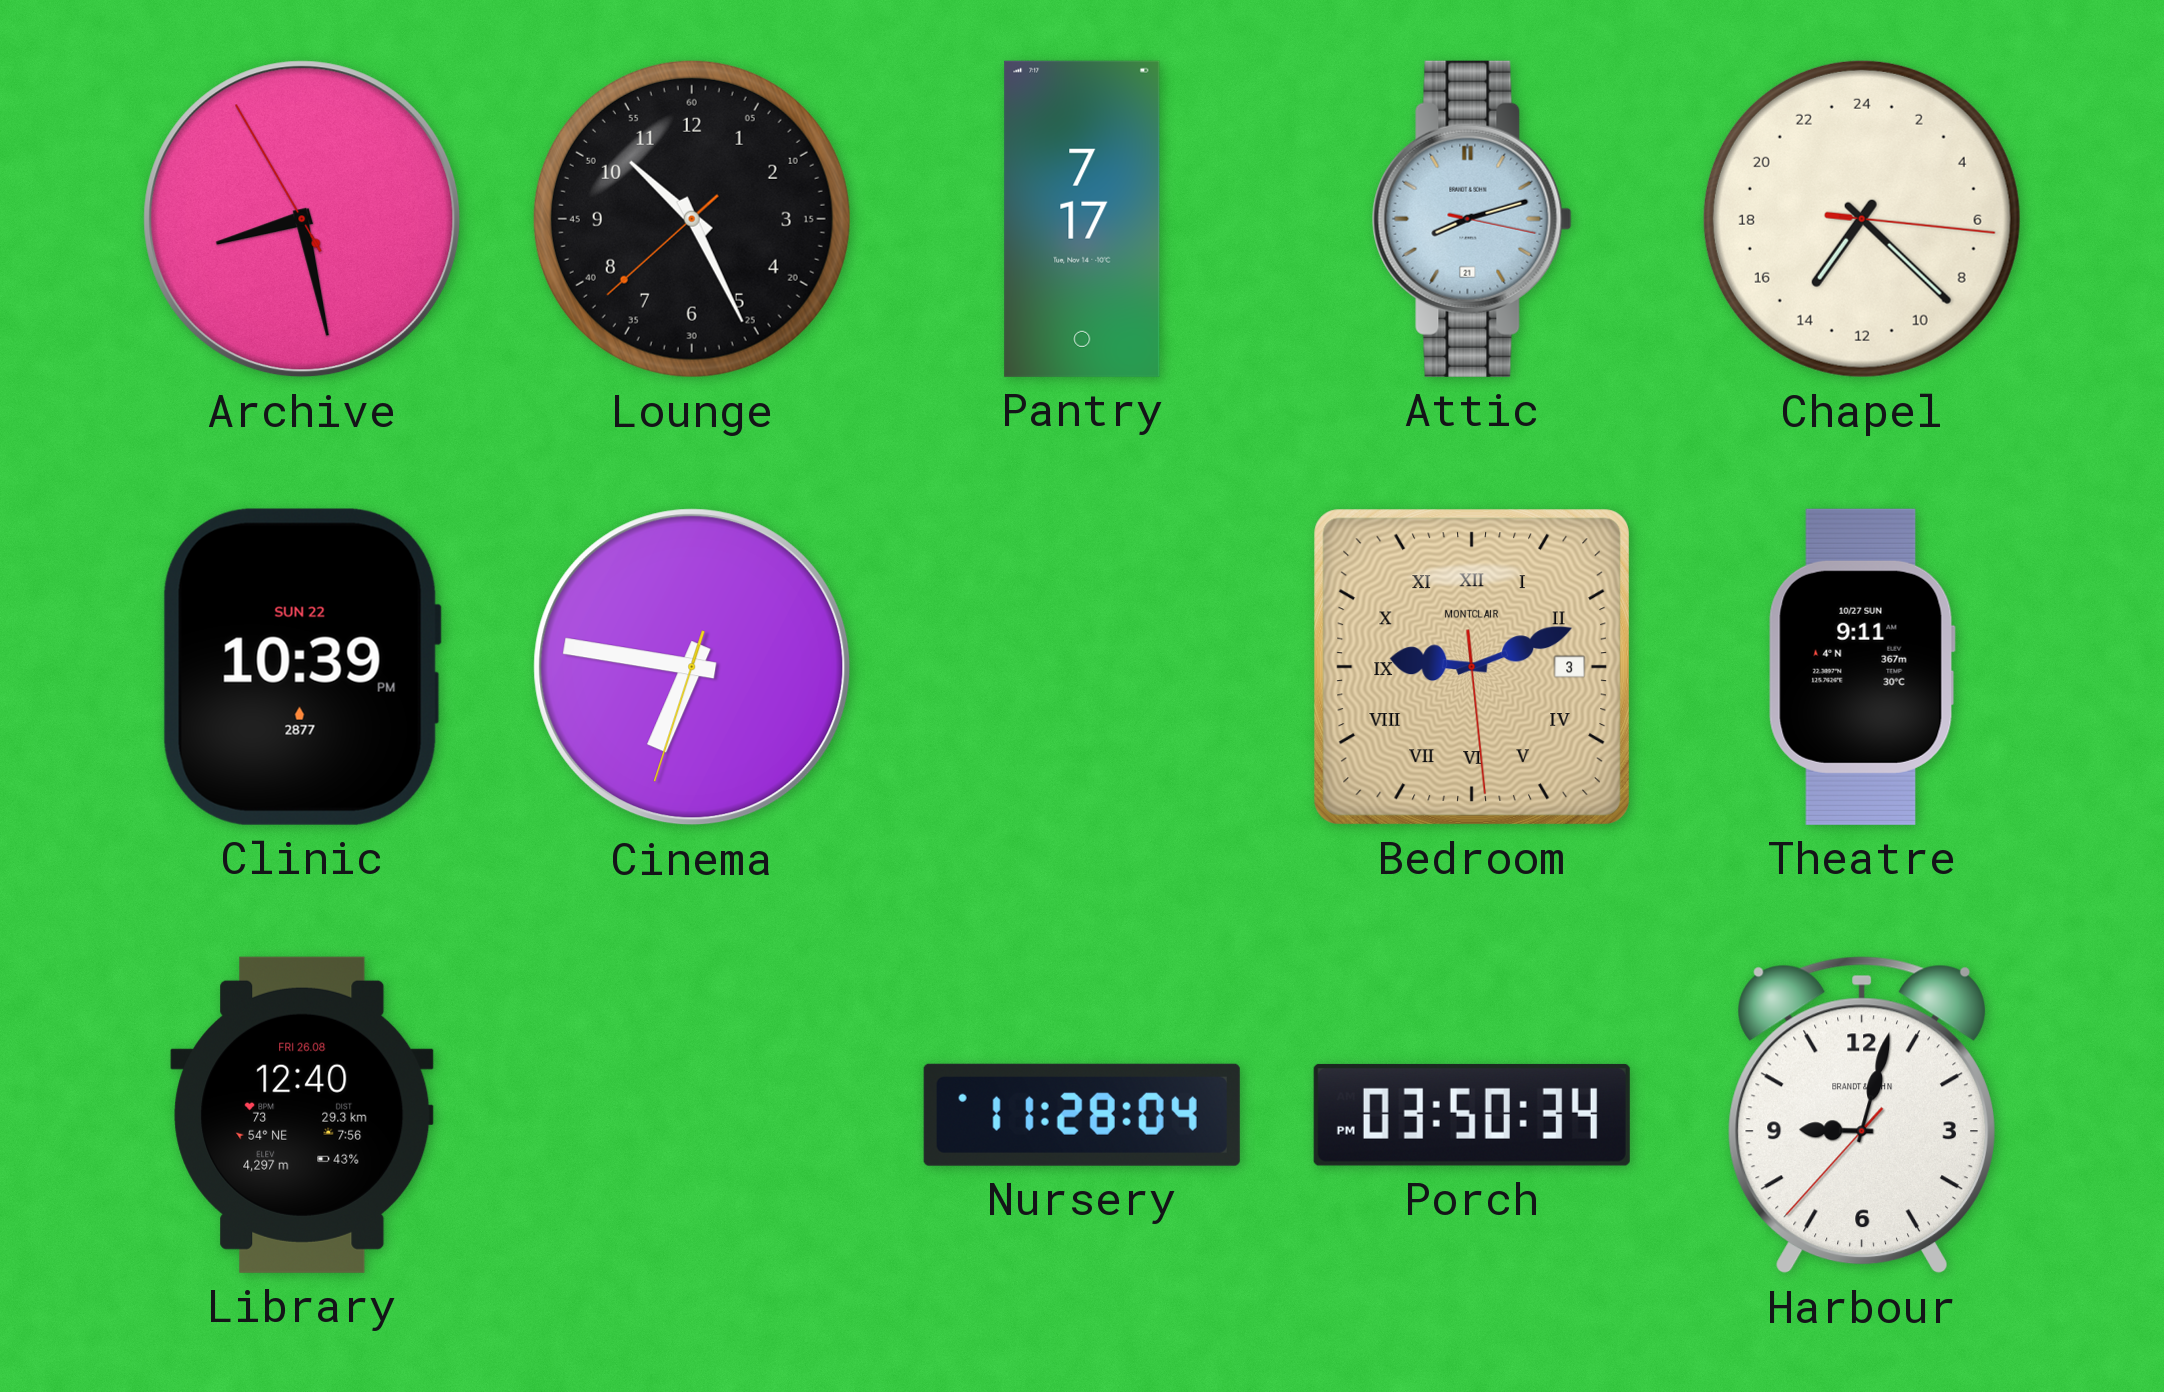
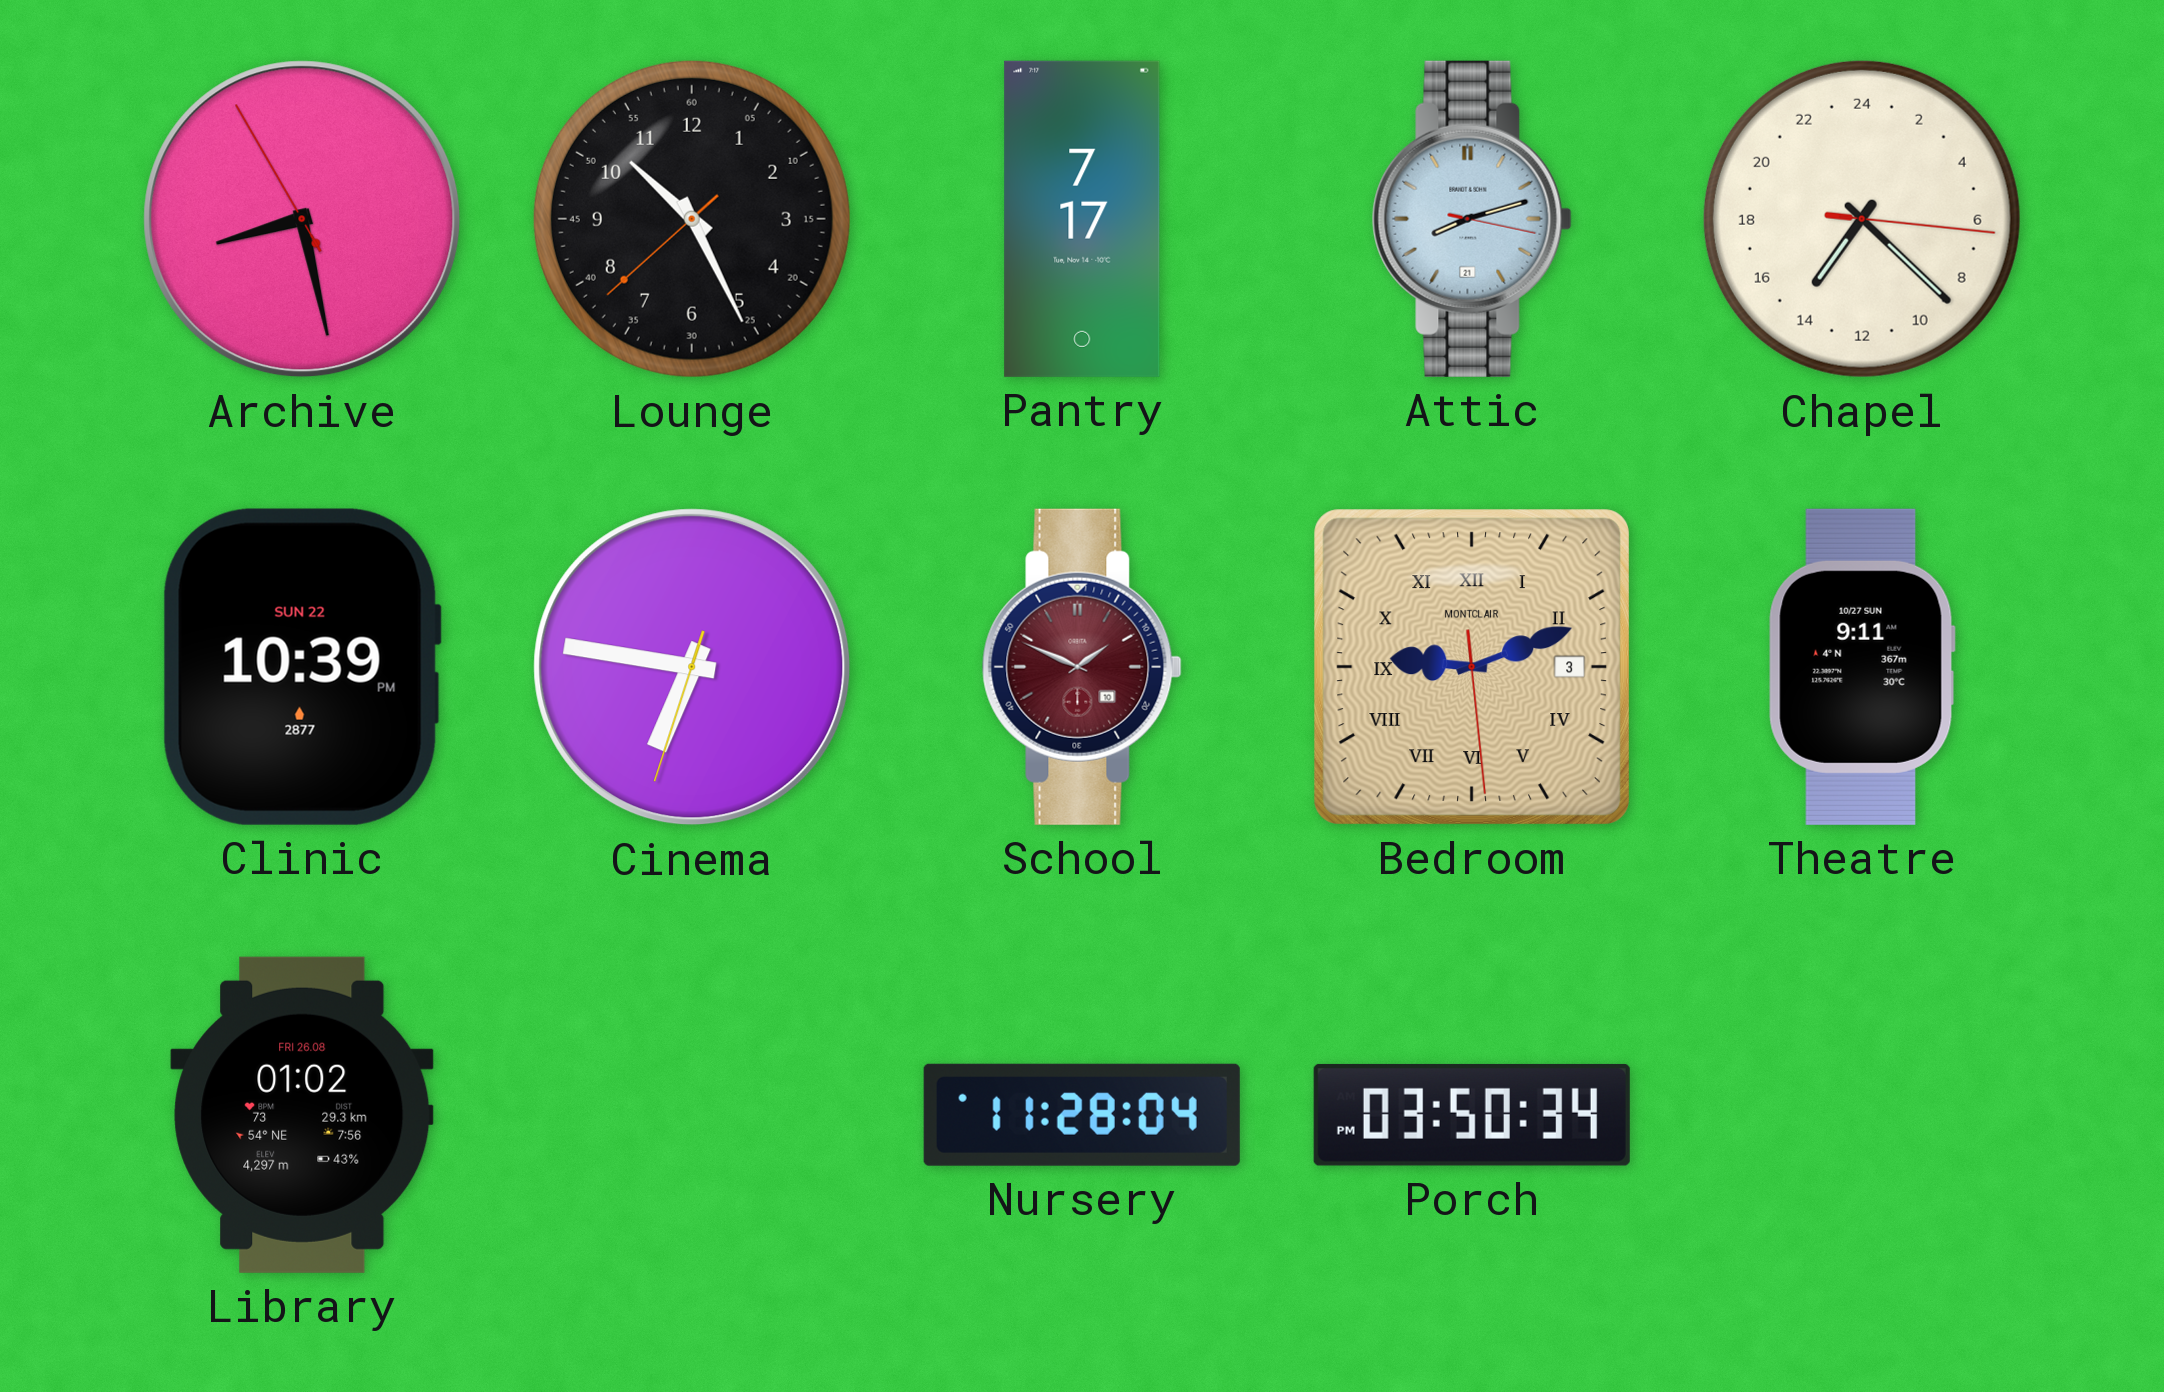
School: none -> 1:49 (1082, 667)
Library: 12:40 -> 01:02 (302, 1115)
Harbour: 9:02 -> none (1862, 1115)
